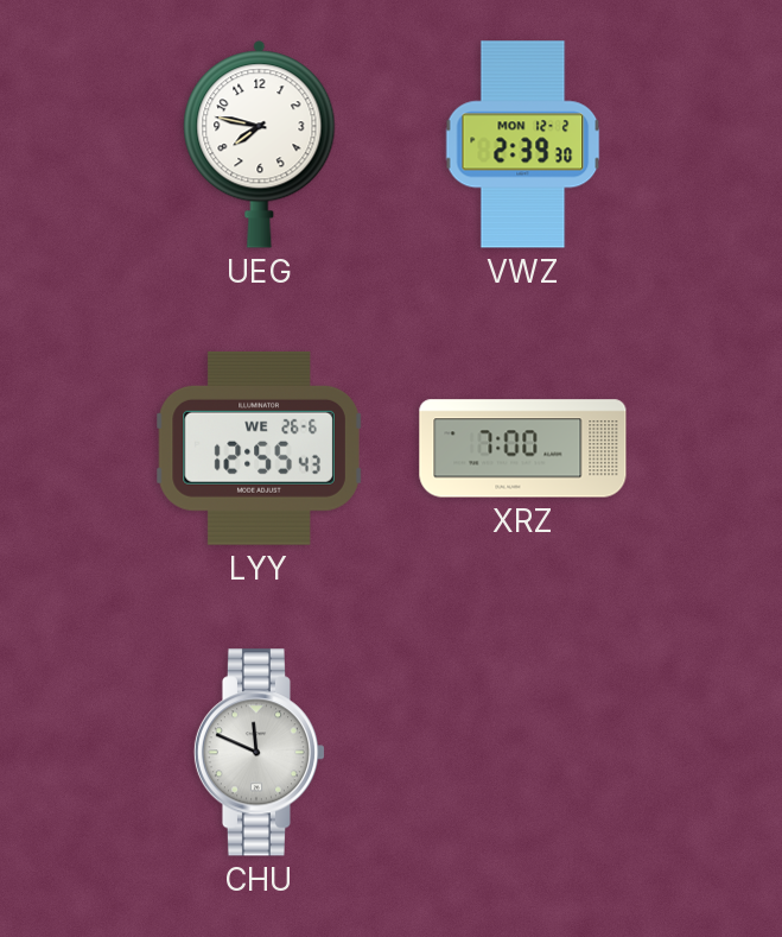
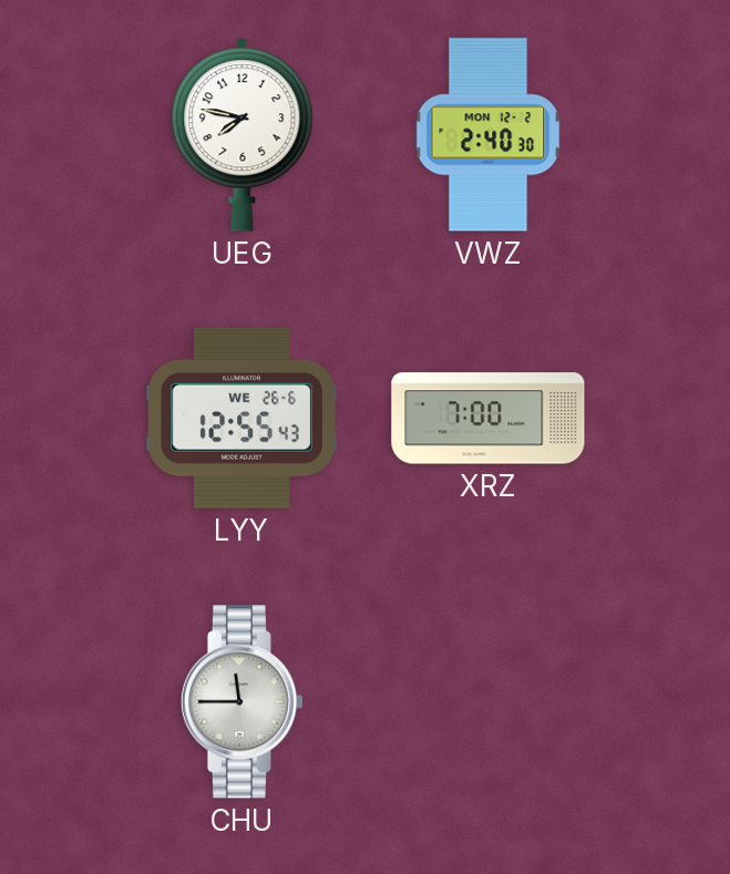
VWZ: 2:39 -> 2:40 (489, 135)
CHU: 11:49 -> 11:45 (243, 702)
